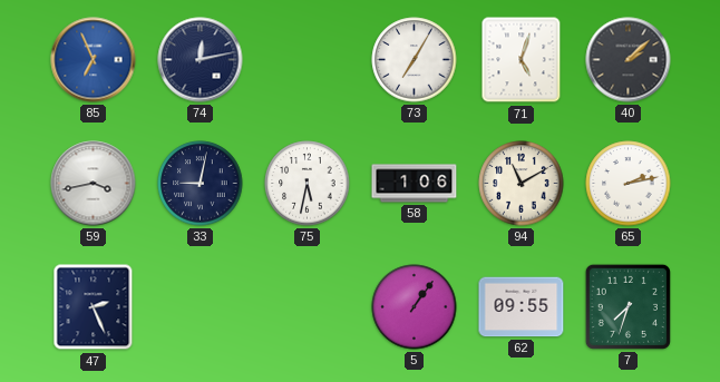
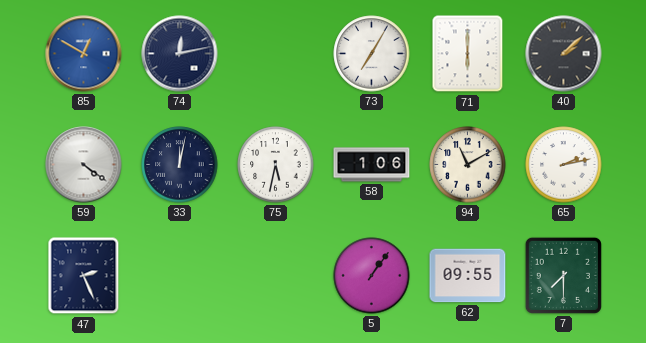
85: 6:56 -> 12:50 (84, 54)
71: 5:03 -> 6:00 (468, 54)
59: 3:43 -> 4:21 (84, 165)
33: 9:02 -> 12:02 (180, 165)
7: 7:33 -> 7:30 (563, 275)
